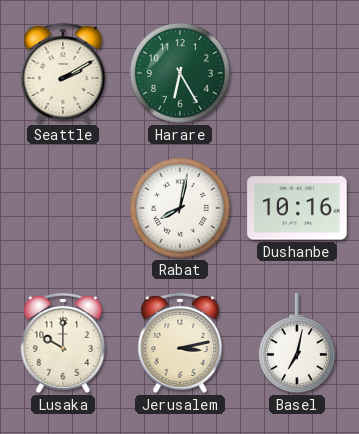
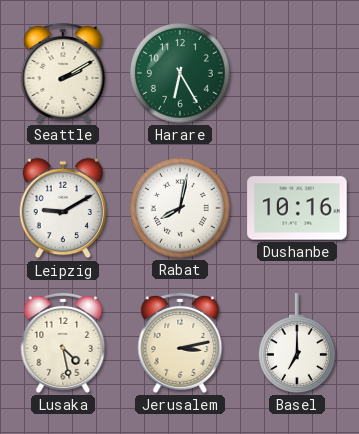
Leipzig: none -> 9:10 (63, 208)
Lusaka: 10:00 -> 4:28 (63, 343)
Basel: 7:02 -> 7:00 (297, 343)
